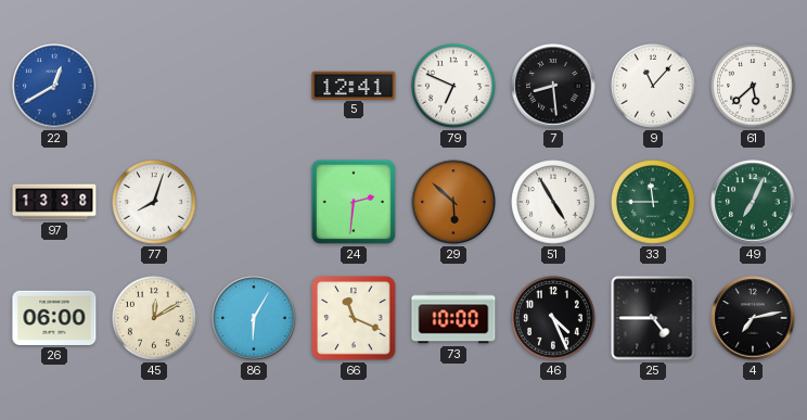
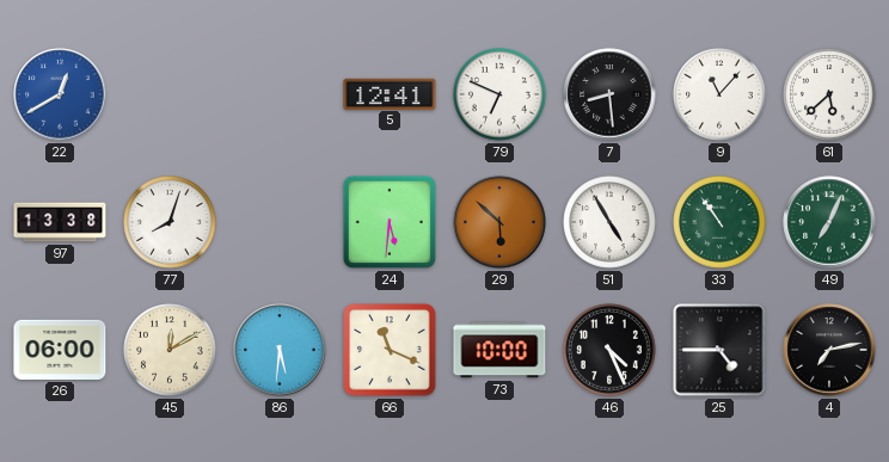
24: 2:31 -> 5:31 (390, 222)
33: 11:45 -> 10:54 (719, 222)
86: 6:05 -> 5:31 (280, 350)
